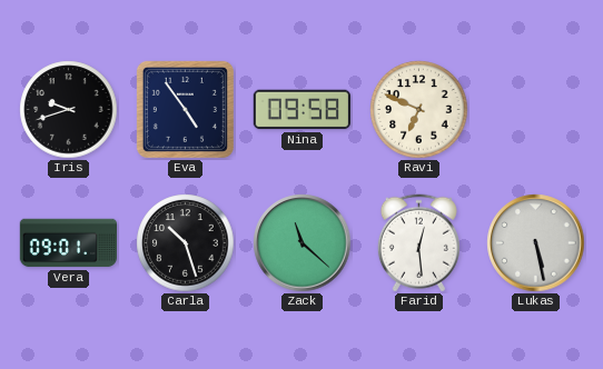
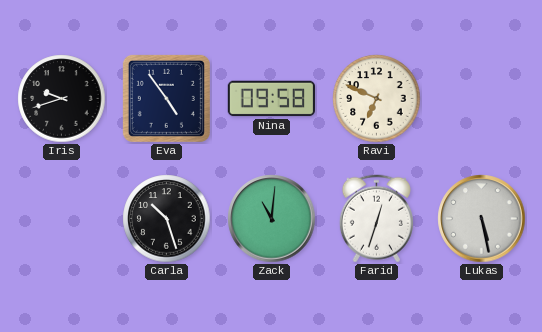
Vera: 09:01 -> none (68, 243)
Zack: 11:22 -> 11:01 (272, 219)
Farid: 12:29 -> 12:33 (376, 219)
